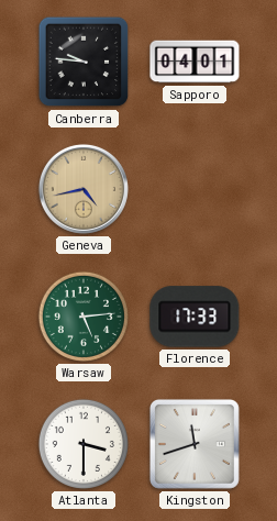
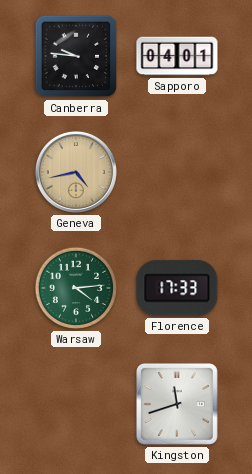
Warsaw: 5:14 -> 4:14 (76, 288)
Atlanta: 3:30 -> none (84, 444)
